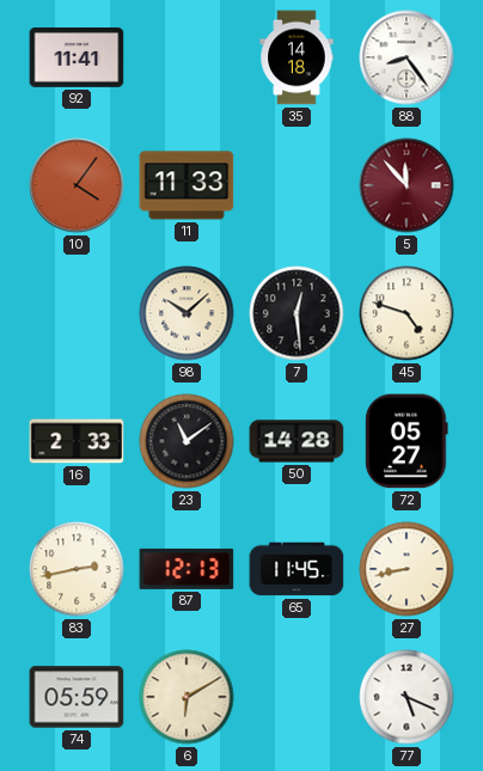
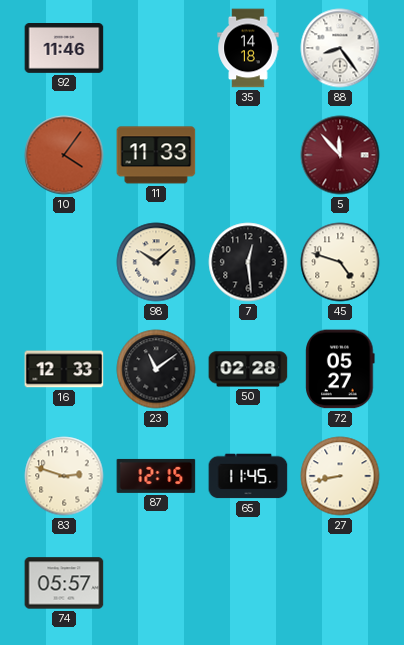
92: 11:41 -> 11:46 (64, 49)
16: 2:33 -> 12:33 (64, 369)
50: 14:28 -> 02:28 (248, 369)
83: 2:43 -> 2:48 (64, 476)
87: 12:13 -> 12:15 (156, 476)
74: 05:59 -> 05:57 (64, 583)
6: 6:10 -> none (187, 697)
77: 5:19 -> none (406, 697)
